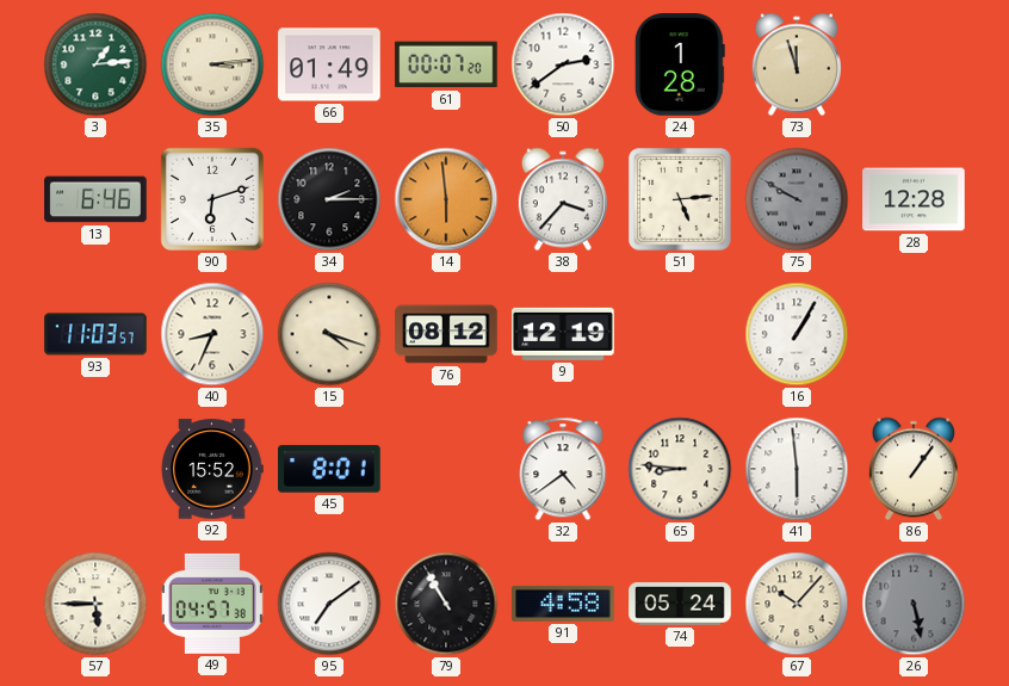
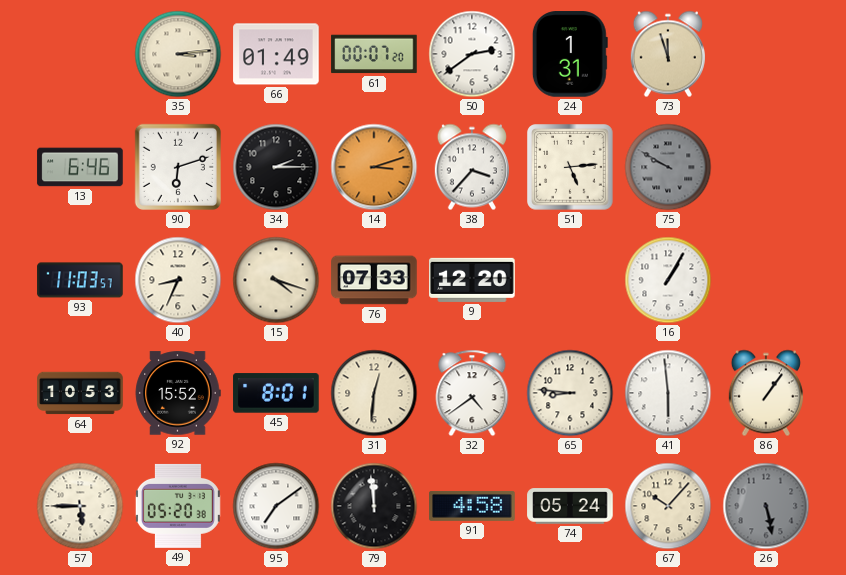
3: 1:14 -> none (95, 64)
24: 1:28 -> 1:31 (570, 54)
14: 5:59 -> 3:12 (374, 167)
28: 12:28 -> none (914, 199)
76: 08:12 -> 07:33 (374, 280)
9: 12:19 -> 12:20 (472, 280)
64: none -> 10:53 (80, 393)
31: none -> 12:31 (374, 393)
49: 04:57 -> 05:20 (178, 506)
79: 10:55 -> 11:59 (374, 506)
